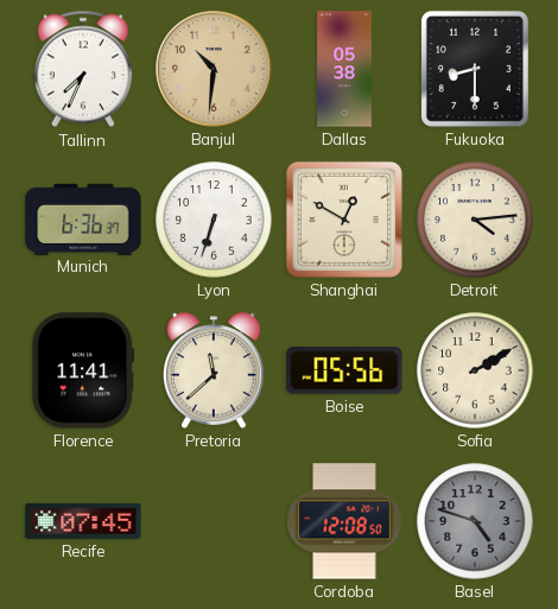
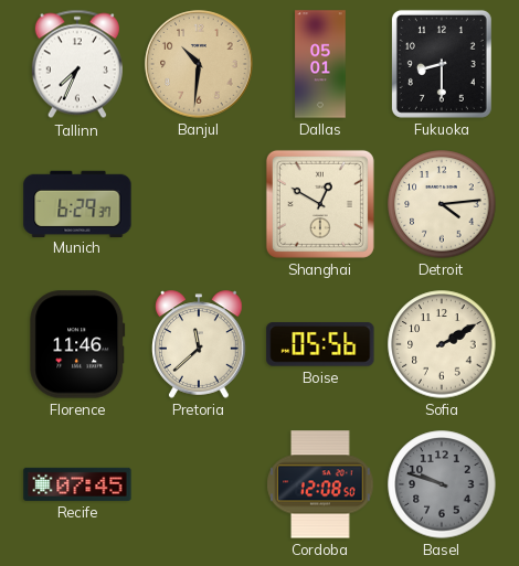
Dallas: 05:38 -> 05:01 (320, 64)
Munich: 6:36 -> 6:29 (77, 203)
Lyon: 6:33 -> none (214, 220)
Florence: 11:41 -> 11:46 (77, 344)
Basel: 4:48 -> 9:48 (442, 484)
